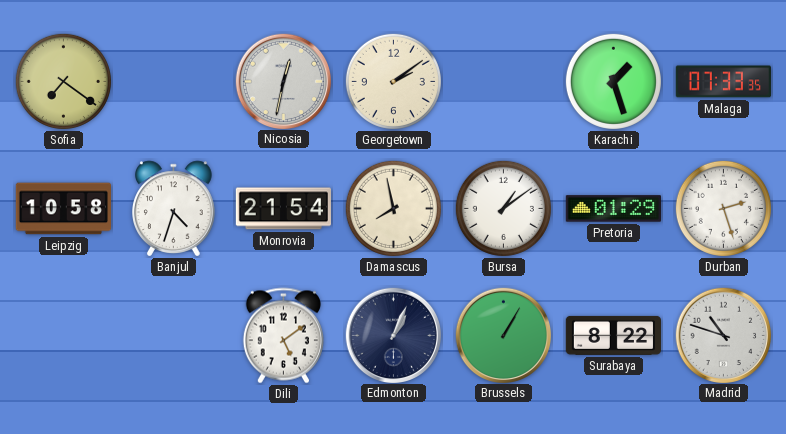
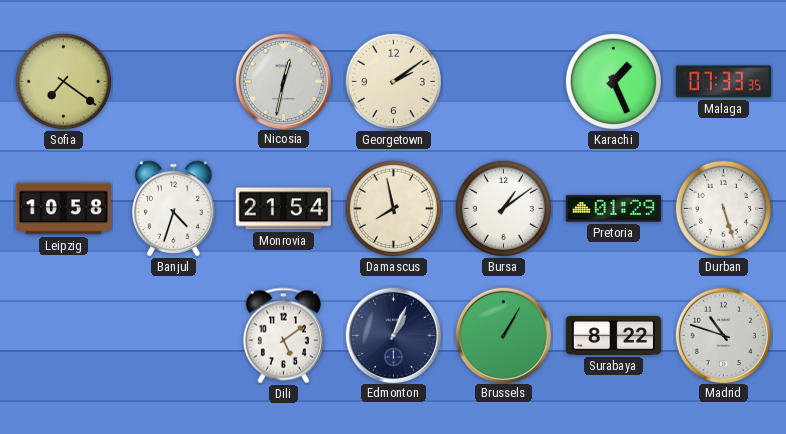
Karachi: 1:27 -> 1:26 (613, 81)
Durban: 2:27 -> 5:27 (723, 208)
